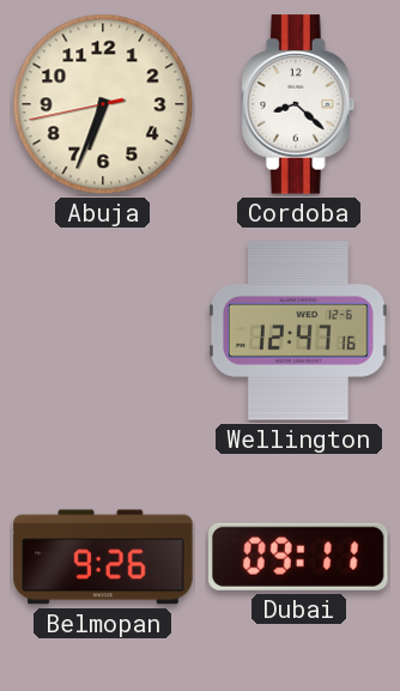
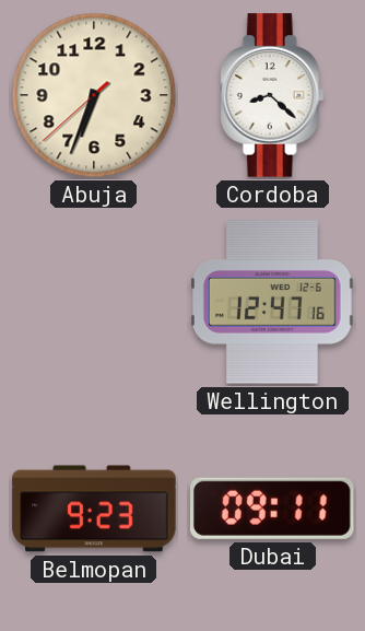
Abuja: 6:33:43 -> 6:33:38 (94, 95)
Belmopan: 9:26 -> 9:23 (94, 509)
